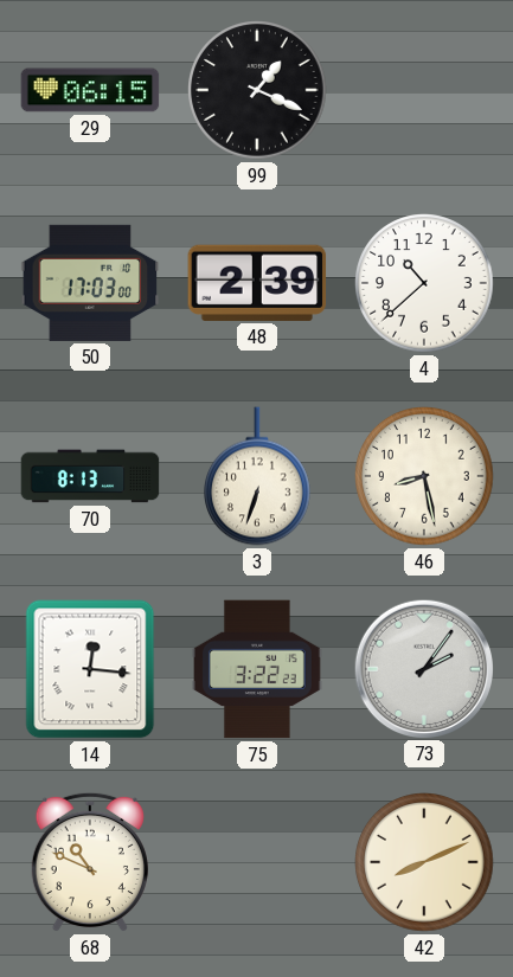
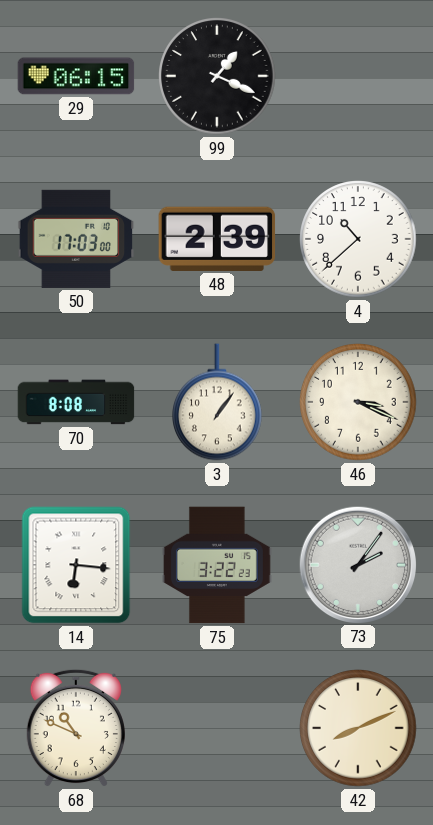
70: 8:13 -> 8:08 (76, 402)
3: 6:33 -> 1:06 (218, 402)
46: 8:28 -> 3:19 (358, 402)
14: 12:16 -> 6:16 (76, 565)
